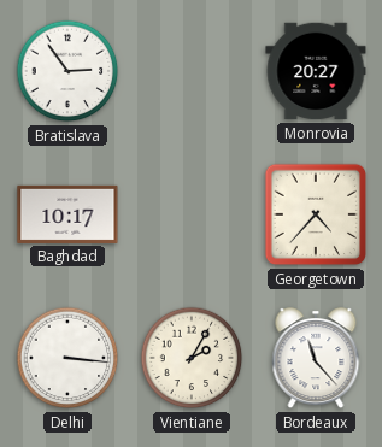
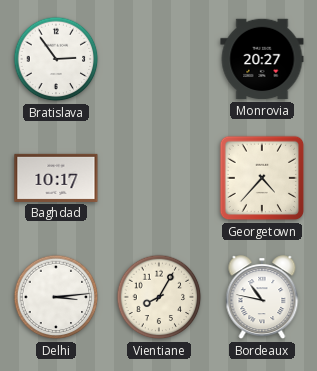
Delhi: 3:16 -> 3:14 (56, 297)
Vientiane: 2:05 -> 8:05 (159, 297)
Bordeaux: 11:23 -> 10:47 (262, 298)
